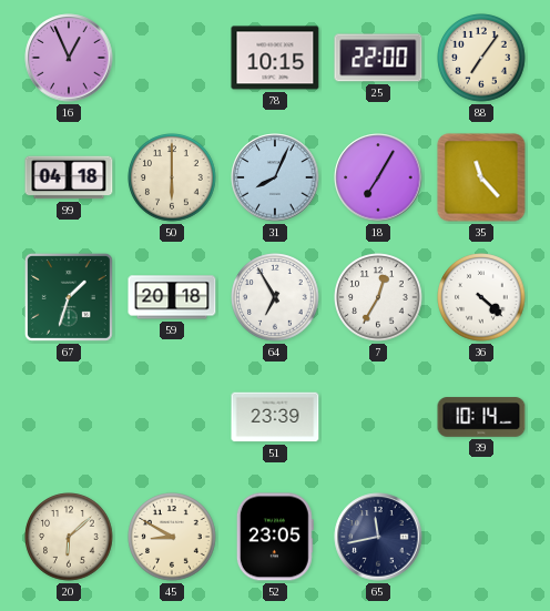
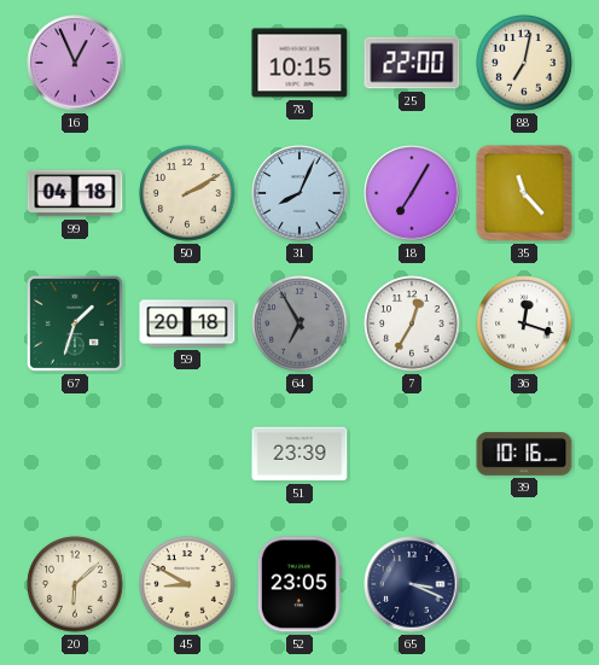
88: 7:06 -> 7:02 (524, 63)
50: 6:00 -> 2:10 (187, 193)
64 dial: white -> grey (299, 323)
36: 4:22 -> 12:18 (524, 323)
39: 10:14 -> 10:16 (524, 454)
65: 11:43 -> 3:19 (412, 584)
